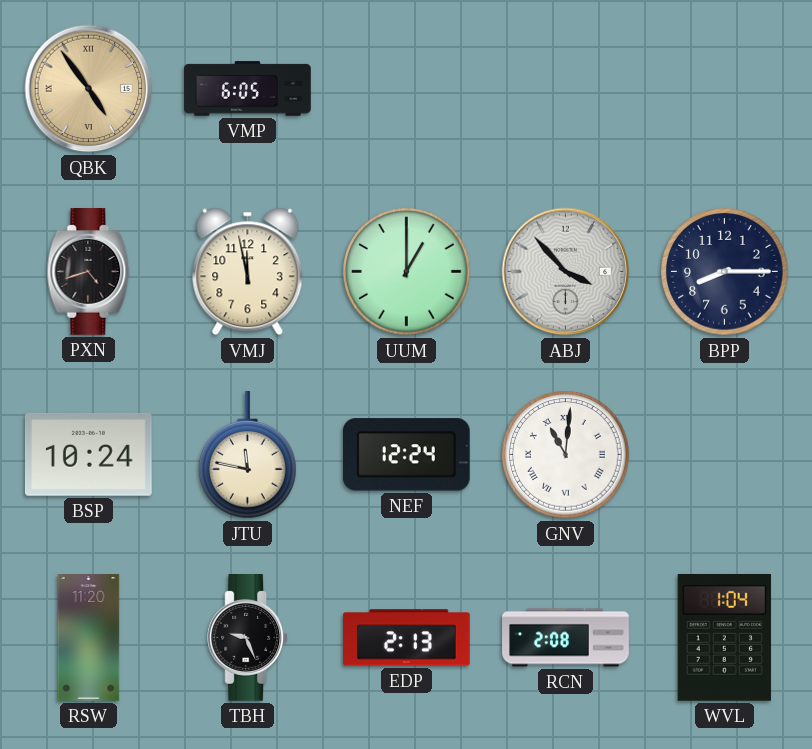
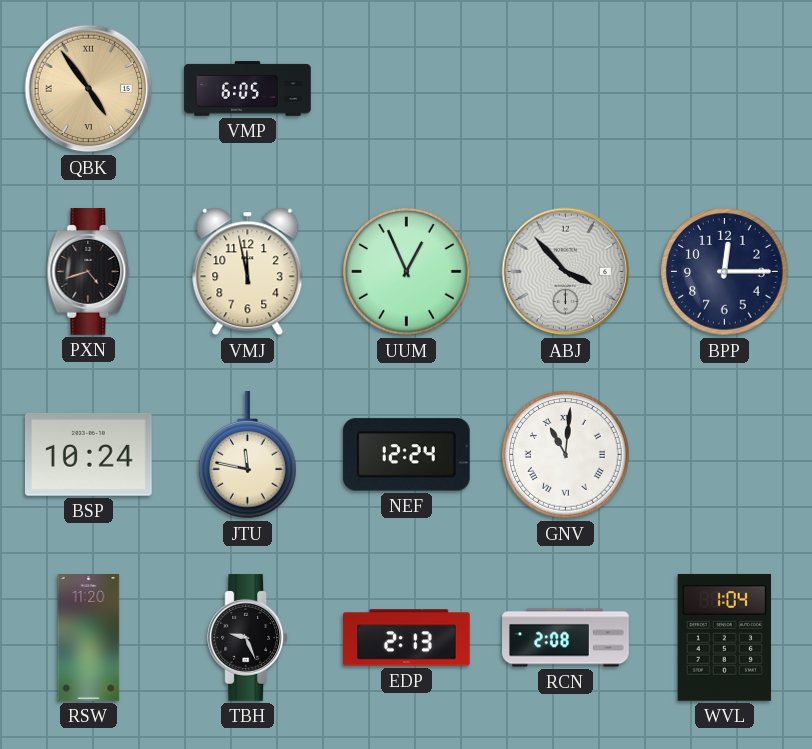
UUM: 1:00 -> 12:56 (407, 272)
BPP: 8:15 -> 12:15 (725, 272)
